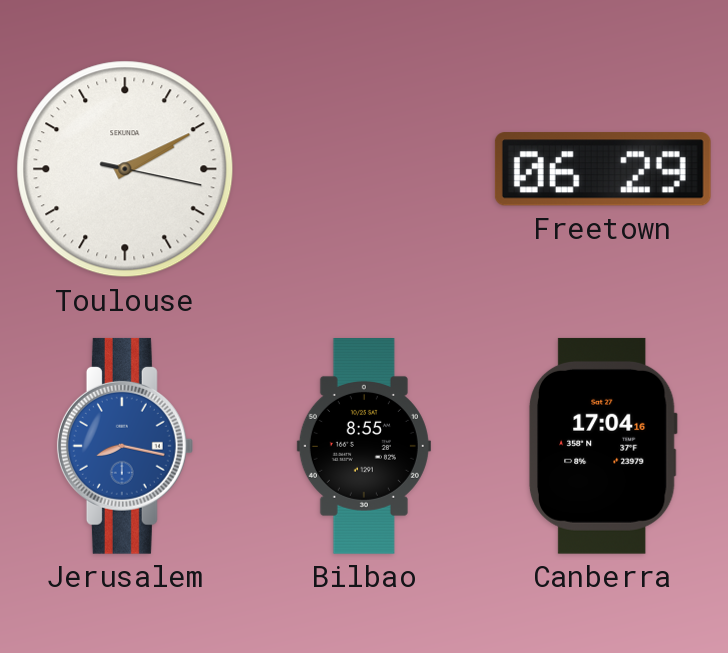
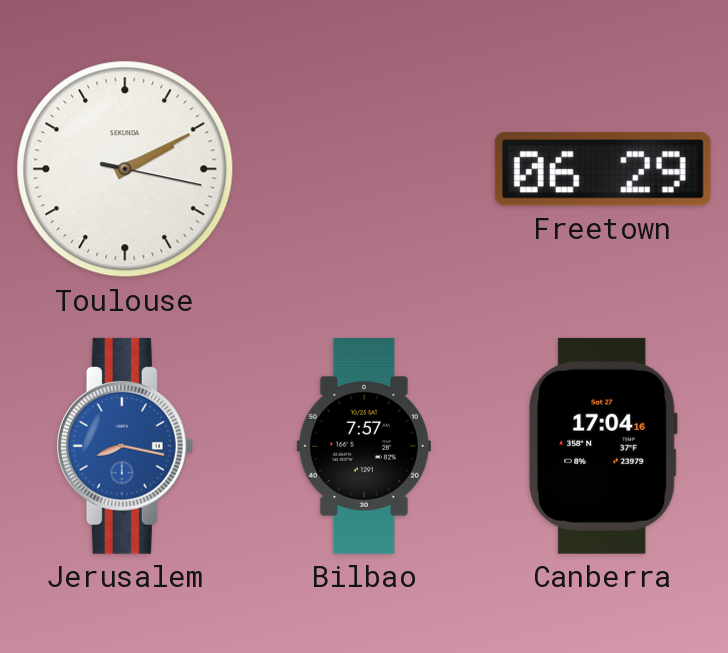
Bilbao: 8:55 -> 7:57 (364, 447)
